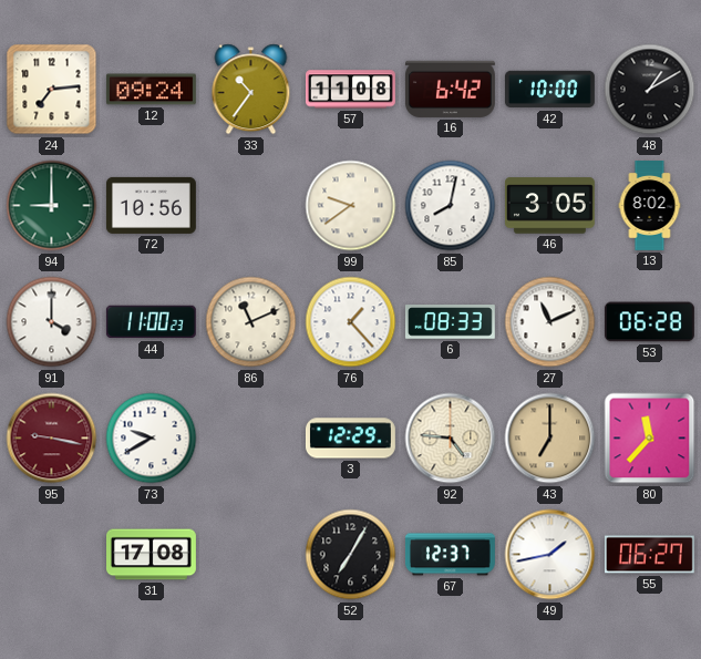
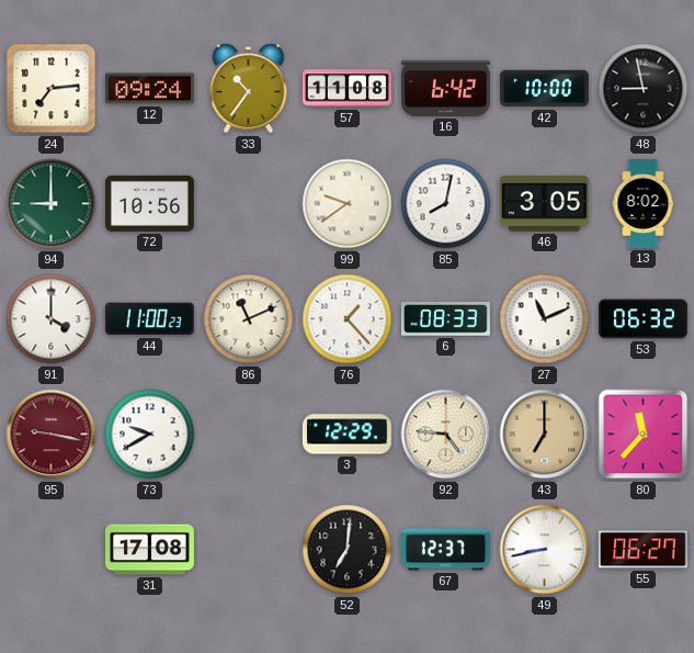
48: 1:10 -> 8:58 (644, 89)
53: 06:28 -> 06:32 (642, 319)
52: 7:05 -> 7:01 (348, 550)
49: 1:43 -> 8:43 (545, 550)
